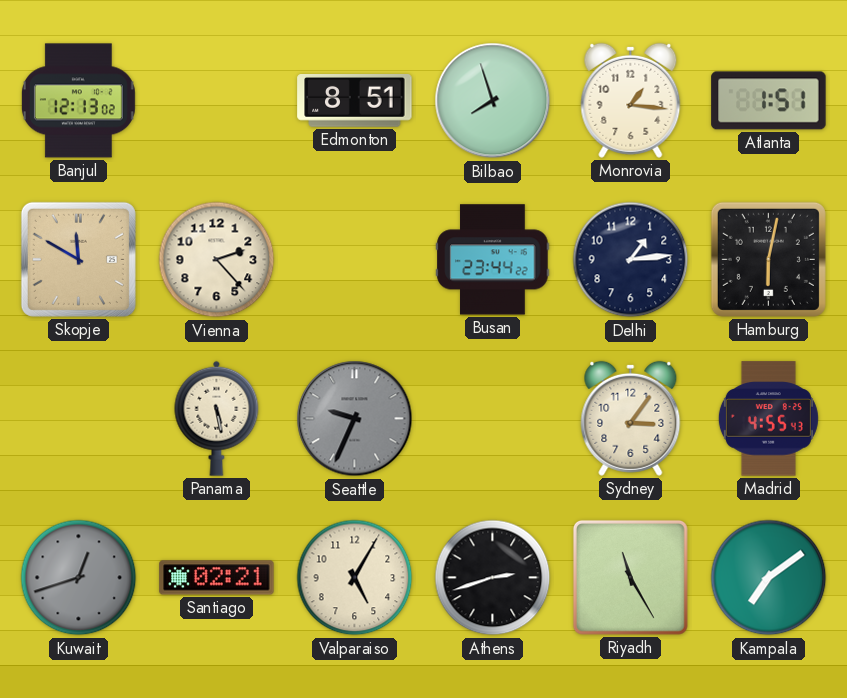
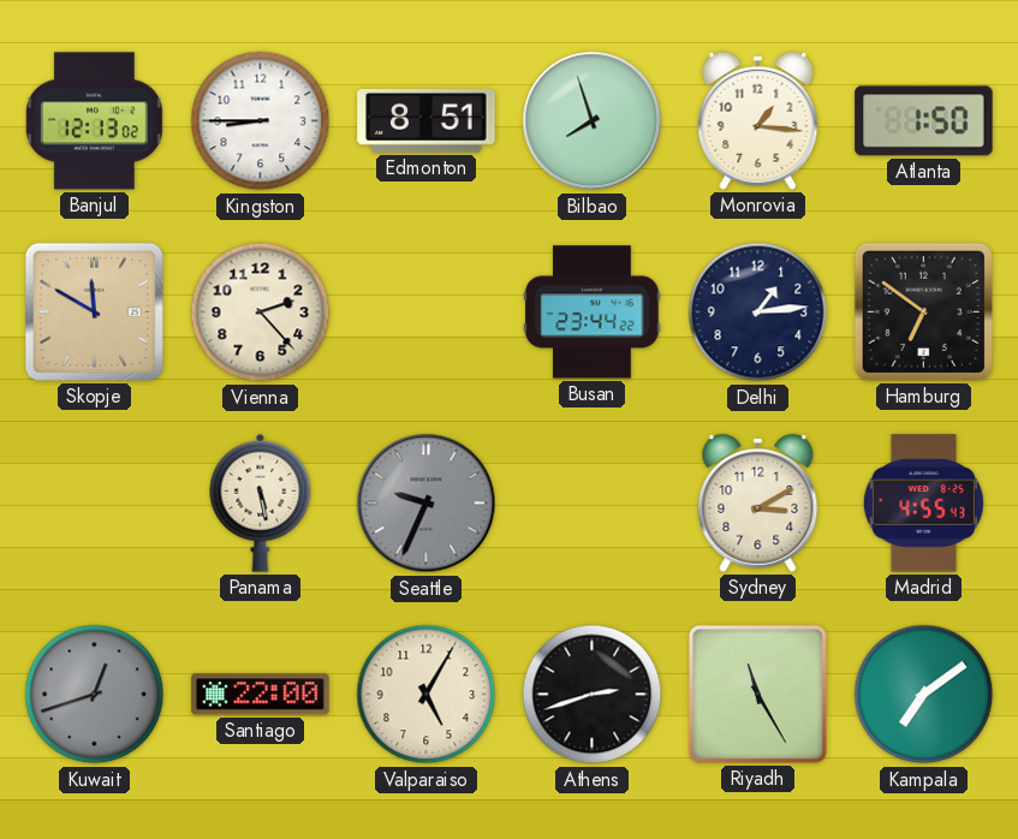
Kingston: none -> 8:45 (261, 121)
Atlanta: 1:51 -> 1:50 (924, 121)
Hamburg: 6:02 -> 6:51 (923, 311)
Sydney: 3:06 -> 3:10 (758, 502)
Santiago: 02:21 -> 22:00 (261, 695)
